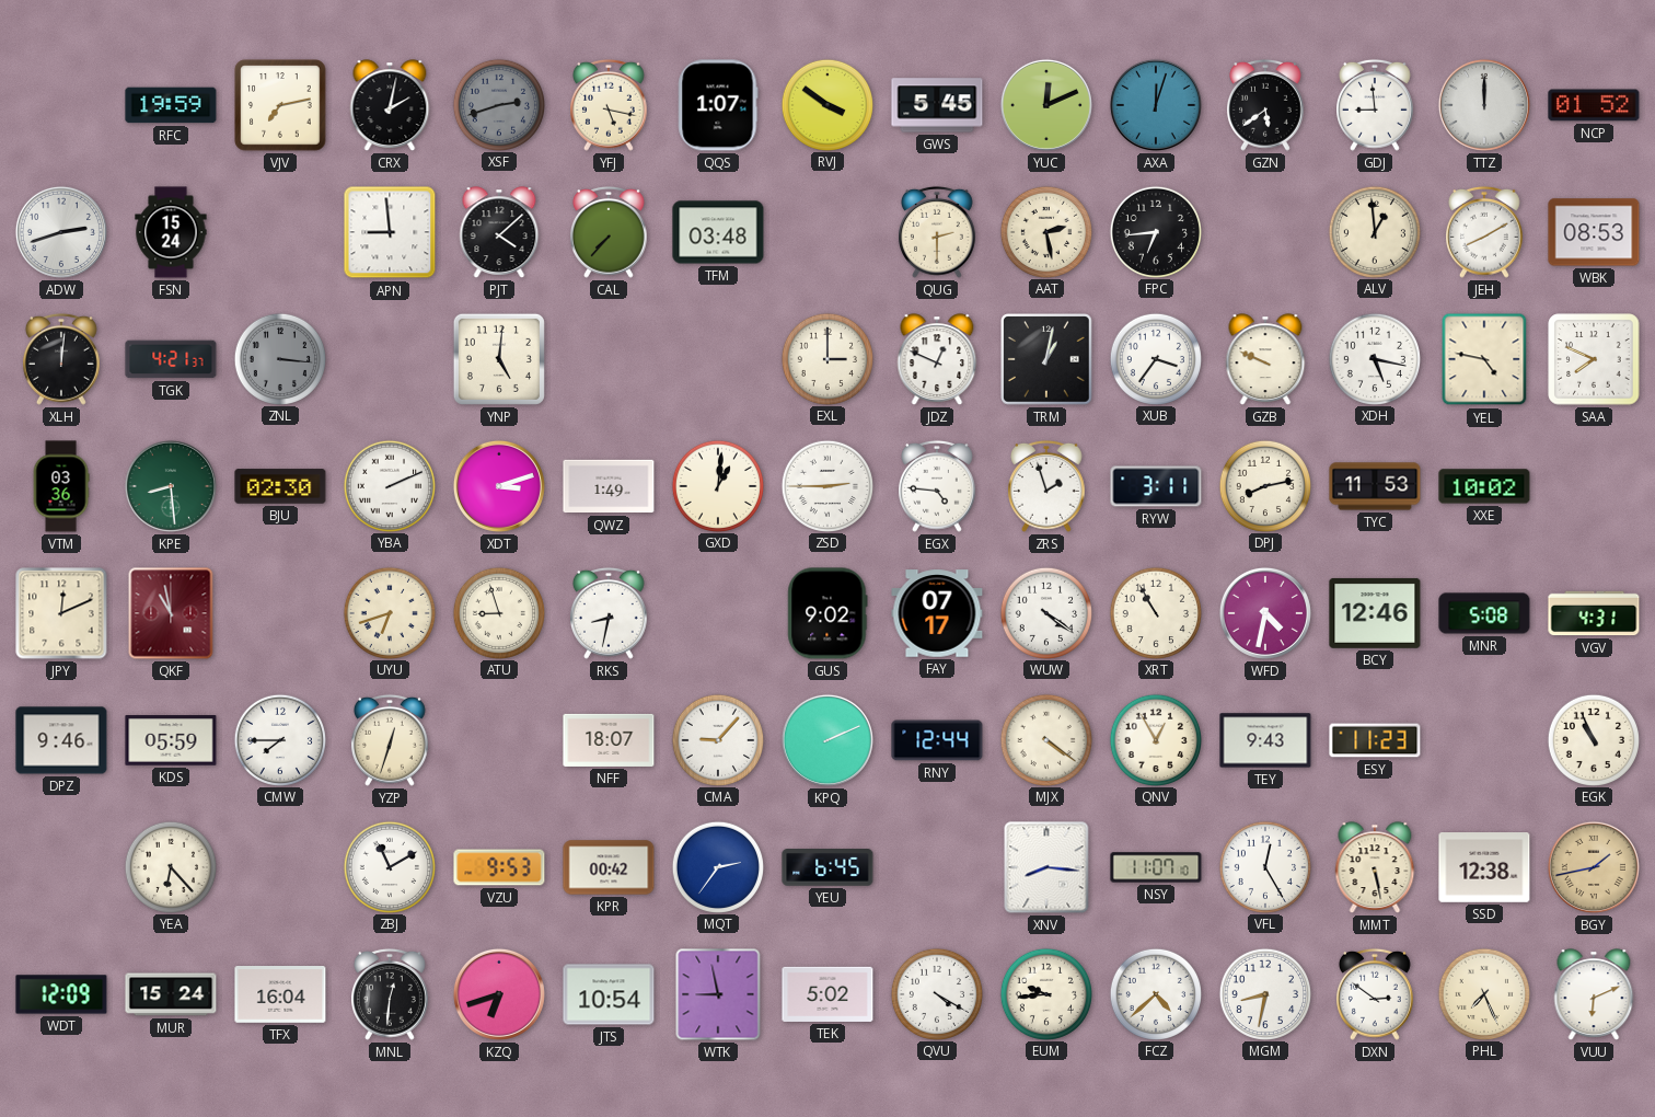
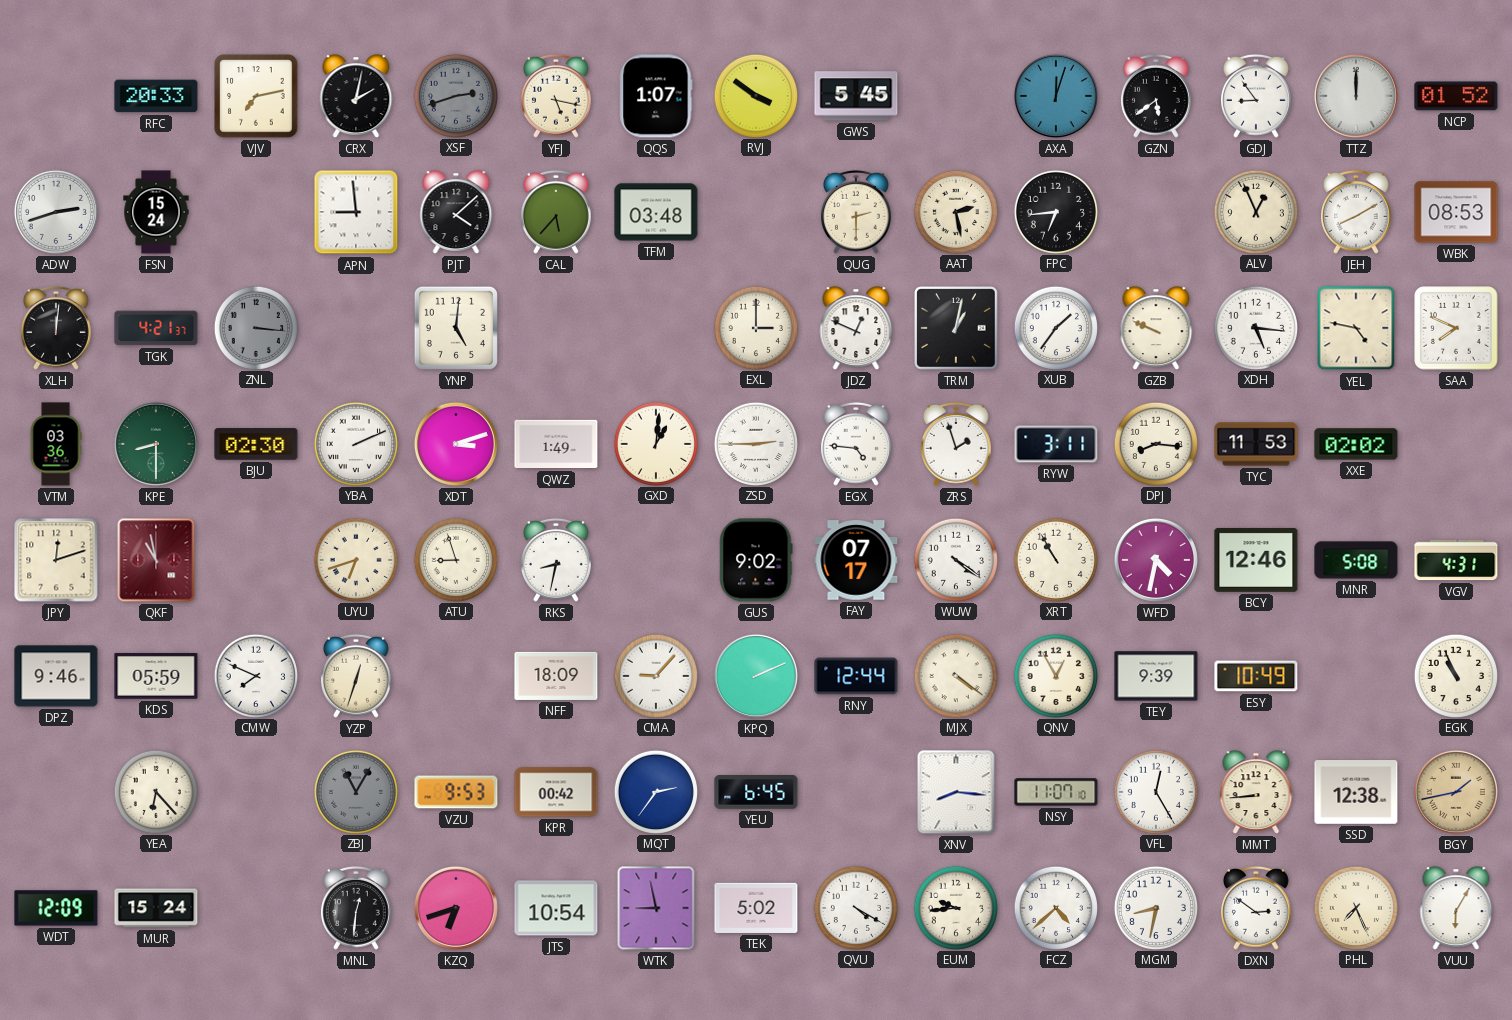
RFC: 19:59 -> 20:33 (156, 96)
YUC: 12:11 -> none (1046, 105)
GDJ: 8:59 -> 8:54 (1257, 96)
CAL: 7:37 -> 5:37 (557, 212)
ALV: 12:59 -> 12:56 (1255, 211)
XUB: 3:36 -> 1:36 (1055, 327)
XDH: 5:17 -> 5:16 (1255, 327)
KPE: 8:29 -> 8:30 (156, 444)
DPJ: 8:13 -> 8:16 (1155, 443)
XXE: 10:02 -> 02:02 (1356, 444)
JPY: 12:11 -> 12:12 (56, 560)
CMW: 7:45 -> 7:49 (255, 675)
NFF: 18:07 -> 18:09 (556, 676)
TEY: 9:43 -> 9:39 (1156, 676)
ESY: 11:23 -> 10:49 (1256, 676)
ZBJ: 11:10 -> 11:05 (355, 791)
ZBJ dial: white -> grey (355, 791)
MMT: 5:28 -> 8:44 (1256, 792)
TFX: 16:04 -> none (280, 995)
VUU: 6:11 -> 6:05 (1456, 908)
